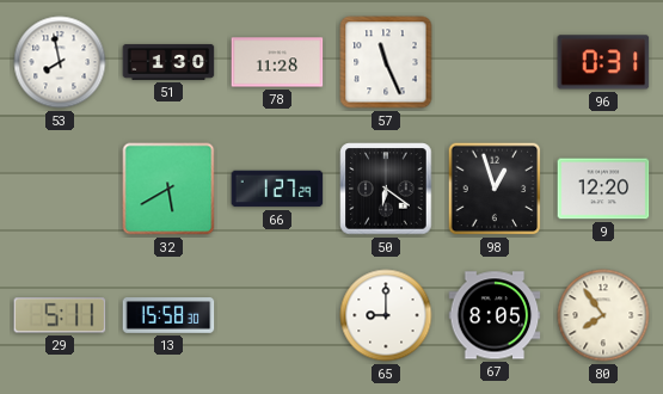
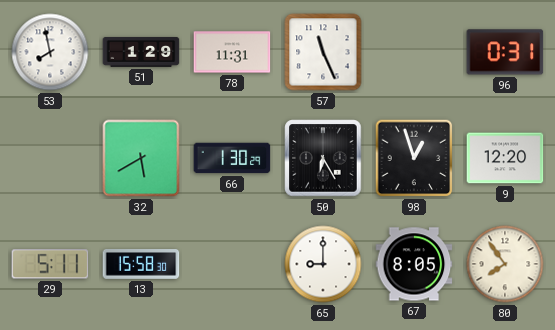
51: 1:30 -> 1:29 (141, 52)
78: 11:28 -> 11:31 (232, 52)
66: 1:27 -> 1:30 (232, 158)
50: 6:21 -> 6:25 (323, 158)
